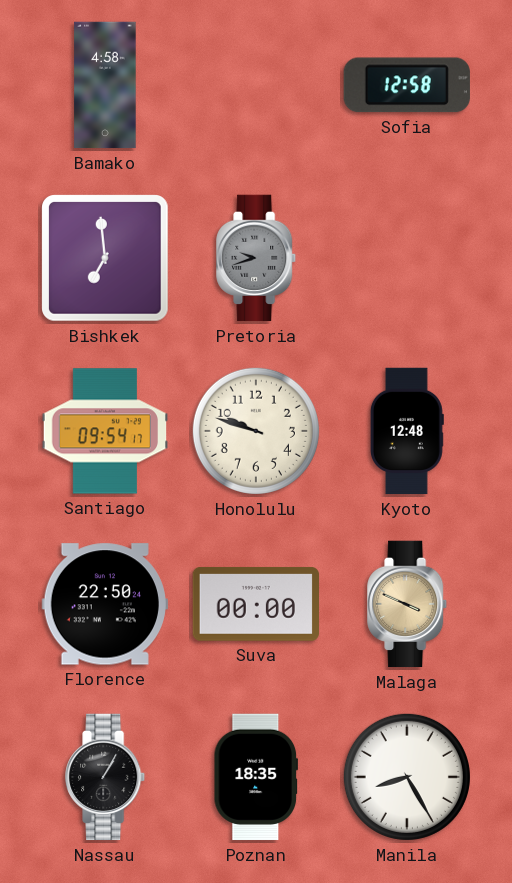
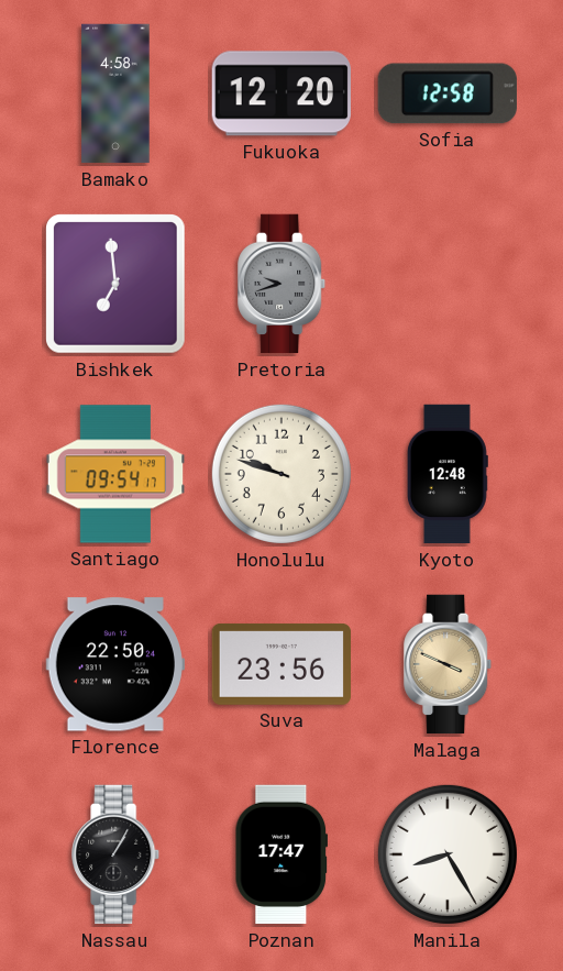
Fukuoka: none -> 12:20 (281, 93)
Suva: 00:00 -> 23:56 (280, 664)
Poznan: 18:35 -> 17:47 (280, 854)
